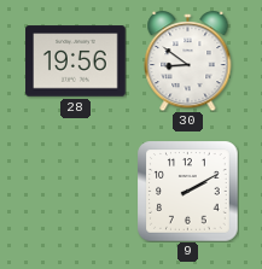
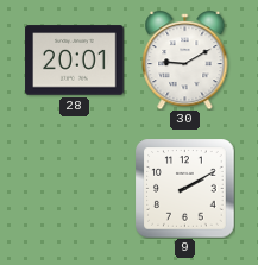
28: 19:56 -> 20:01 (75, 61)
30: 8:51 -> 9:10 (185, 61)
